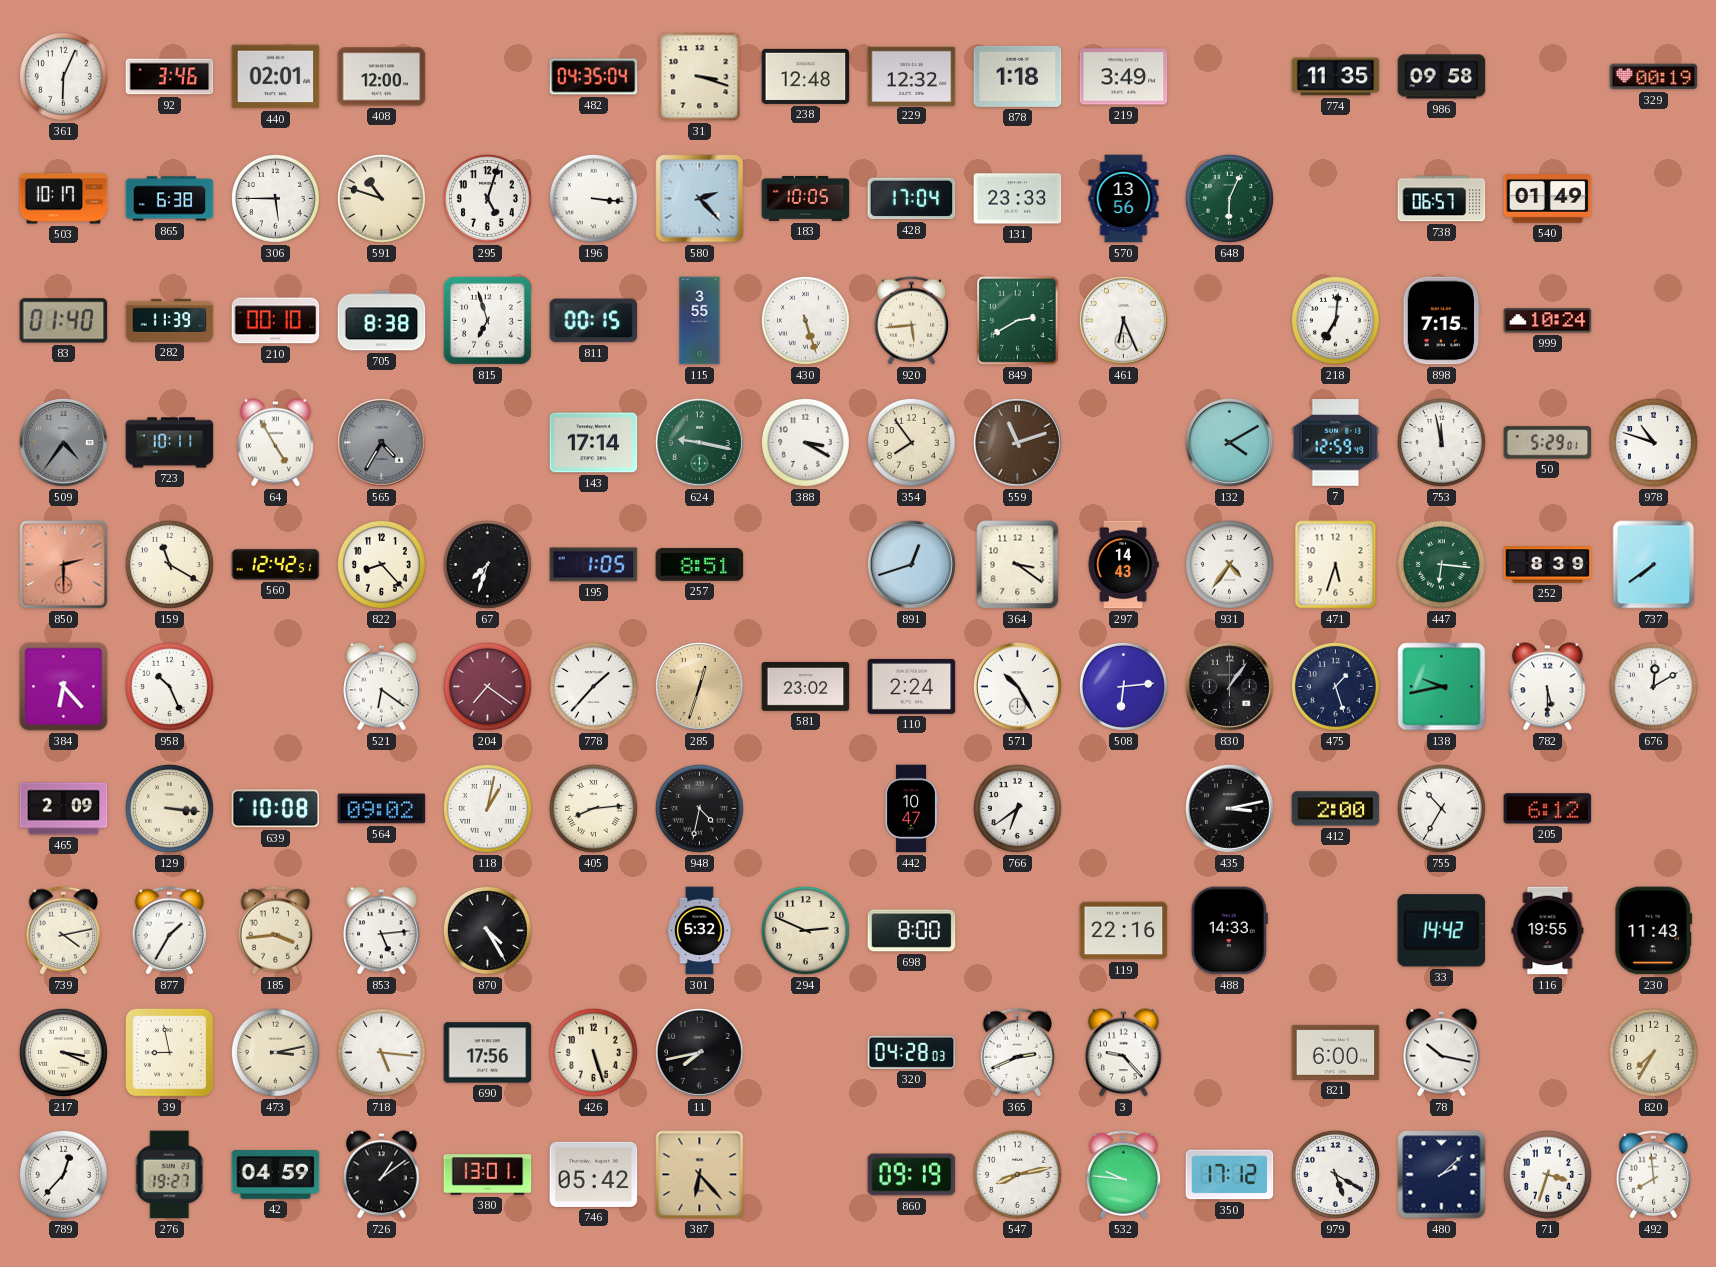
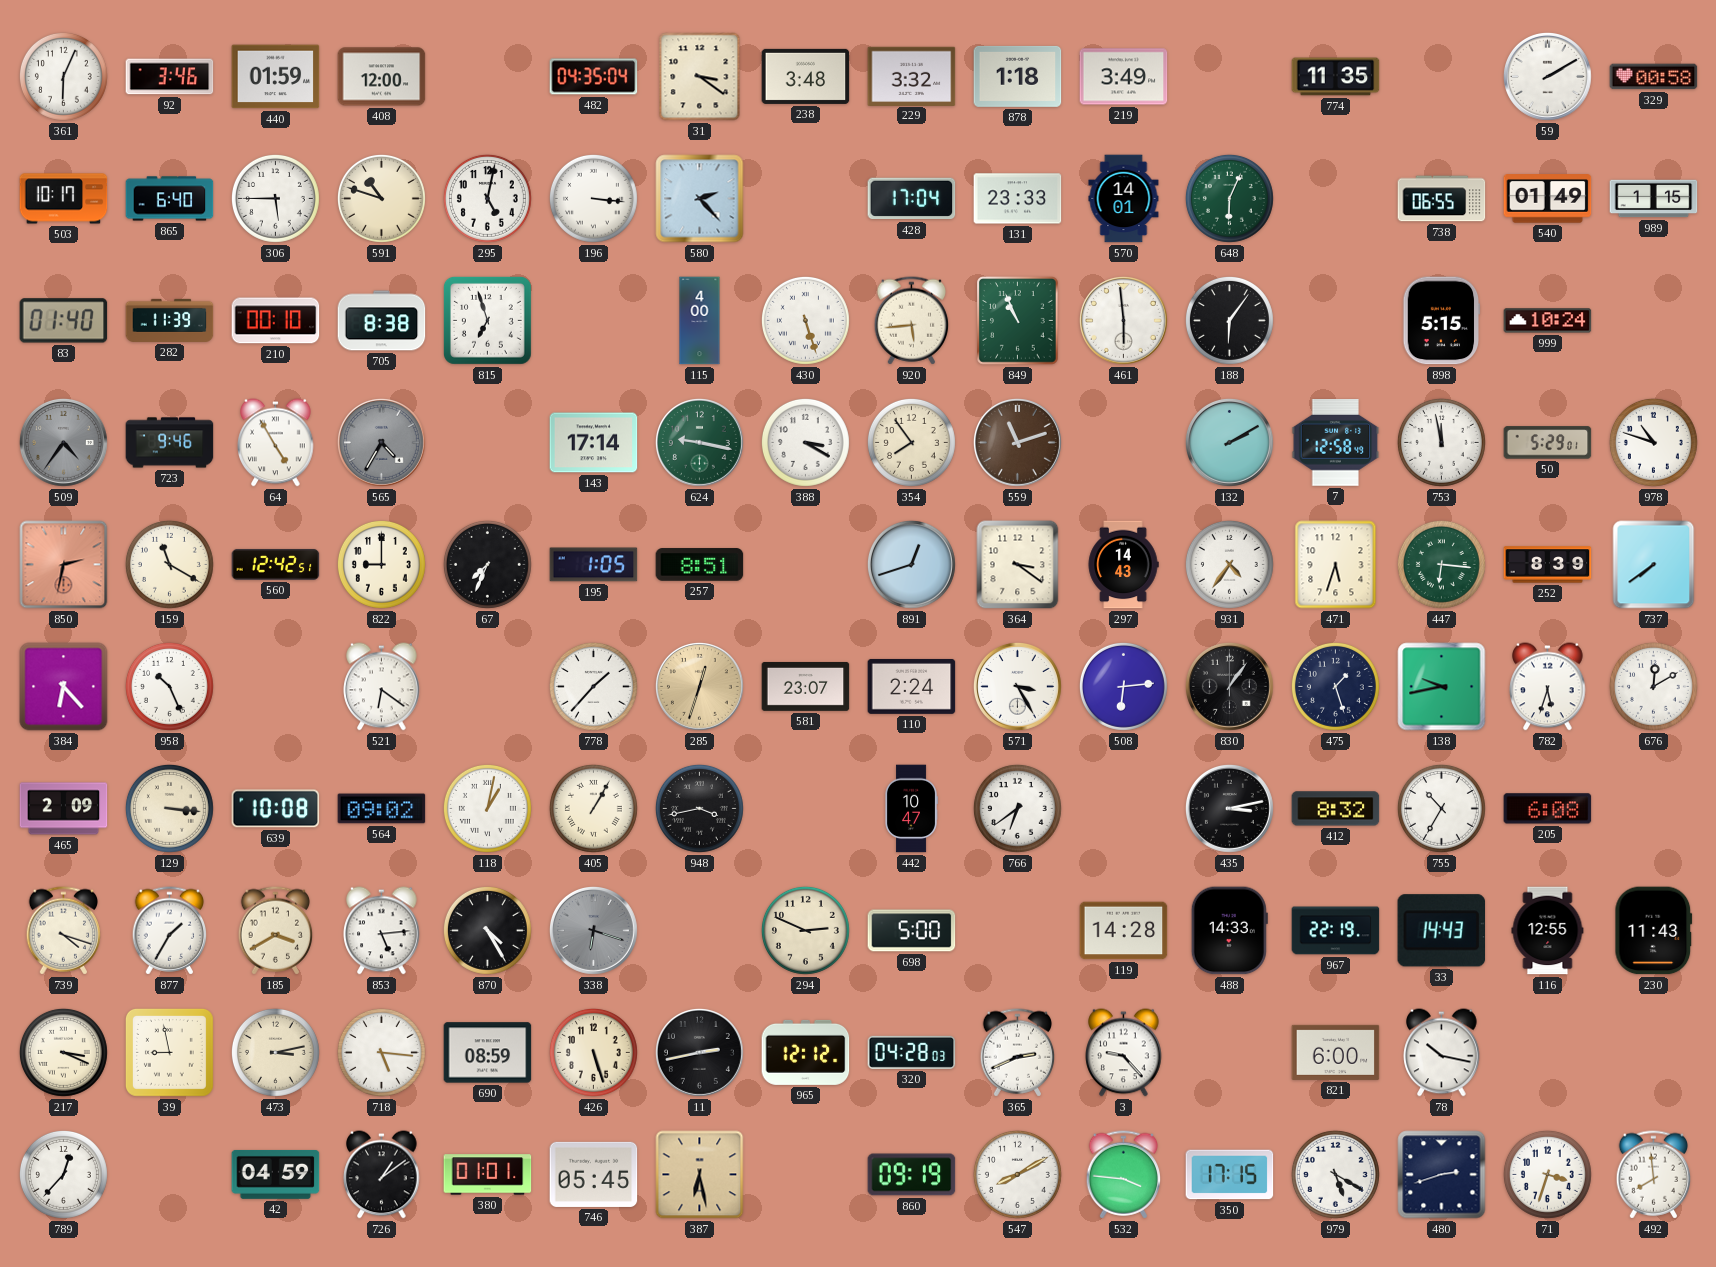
440: 02:01 -> 01:59 (276, 77)
31: 3:18 -> 3:21 (700, 77)
238: 12:48 -> 3:48 (806, 76)
229: 12:32 -> 3:32 (912, 76)
986: 09:58 -> none (1442, 77)
59: none -> 2:10 (1547, 76)
329: 00:19 -> 00:58 (1654, 77)
865: 6:38 -> 6:40 (170, 199)
295: 5:03 -> 5:02 (487, 198)
183: 10:05 -> none (806, 198)
570: 13:56 -> 14:01 (1124, 199)
738: 06:57 -> 06:55 (1442, 199)
989: none -> 1:15 (1654, 199)
811: 00:15 -> none (594, 321)
115: 3:55 -> 4:00 (700, 321)
849: 2:40 -> 10:56 (1018, 321)
461: 6:26 -> 5:59 (1123, 320)
188: none -> 6:06 (1229, 320)
218: 7:01 -> none (1335, 320)
898: 7:15 -> 5:15 (1442, 321)
723: 10:11 -> 9:46 (170, 443)
132: 4:10 -> 2:10 (1229, 442)
7: 12:59 -> 12:58 (1336, 443)
850: 2:30 -> 2:32 (64, 565)
822: 8:23 -> 9:00 (381, 564)
67: 7:33 -> 7:34 (487, 564)
204: 7:21 -> none (487, 686)
581: 23:02 -> 23:07 (806, 686)
571: 10:25 -> 3:25 (1017, 686)
782: 5:30 -> 5:33 (1548, 687)
405: 8:14 -> 1:05 (593, 808)
948: 4:32 -> 3:43 (699, 808)
412: 2:00 -> 8:32 (1336, 809)
205: 6:12 -> 6:08 (1548, 809)
739: 4:13 -> 4:18 (64, 931)
185: 3:44 -> 3:40 (276, 931)
338: none -> 6:18 (593, 930)
301: 5:32 -> none (700, 931)
698: 8:00 -> 5:00 (912, 931)
119: 22:16 -> 14:28 (1124, 931)
967: none -> 22:19 (1336, 931)
33: 14:42 -> 14:43 (1442, 931)
116: 19:55 -> 12:55 (1548, 931)
690: 17:56 -> 08:59 (488, 1053)
11: 7:43 -> 2:43 (699, 1052)
965: none -> 12:12 (806, 1052)
820: 7:35 -> none (1653, 1052)
276: 19:27 -> none (169, 1175)
380: 13:01 -> 01:01 (488, 1175)
746: 05:42 -> 05:45 (594, 1174)
387: 6:23 -> 6:28 (700, 1175)
547: 8:13 -> 8:10 (1017, 1174)
532: 9:46 -> 3:46 (1124, 1175)
350: 17:12 -> 17:15 (1230, 1175)
480: 2:08 -> 2:42 (1442, 1175)
